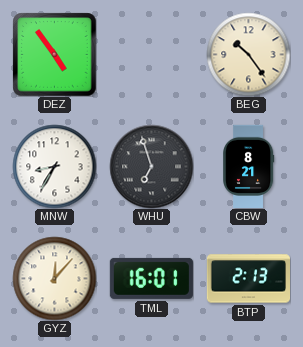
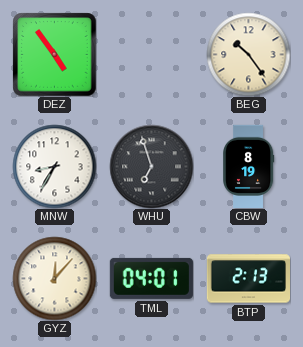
CBW: 8:21 -> 8:19 (248, 166)
TML: 16:01 -> 04:01 (151, 278)
